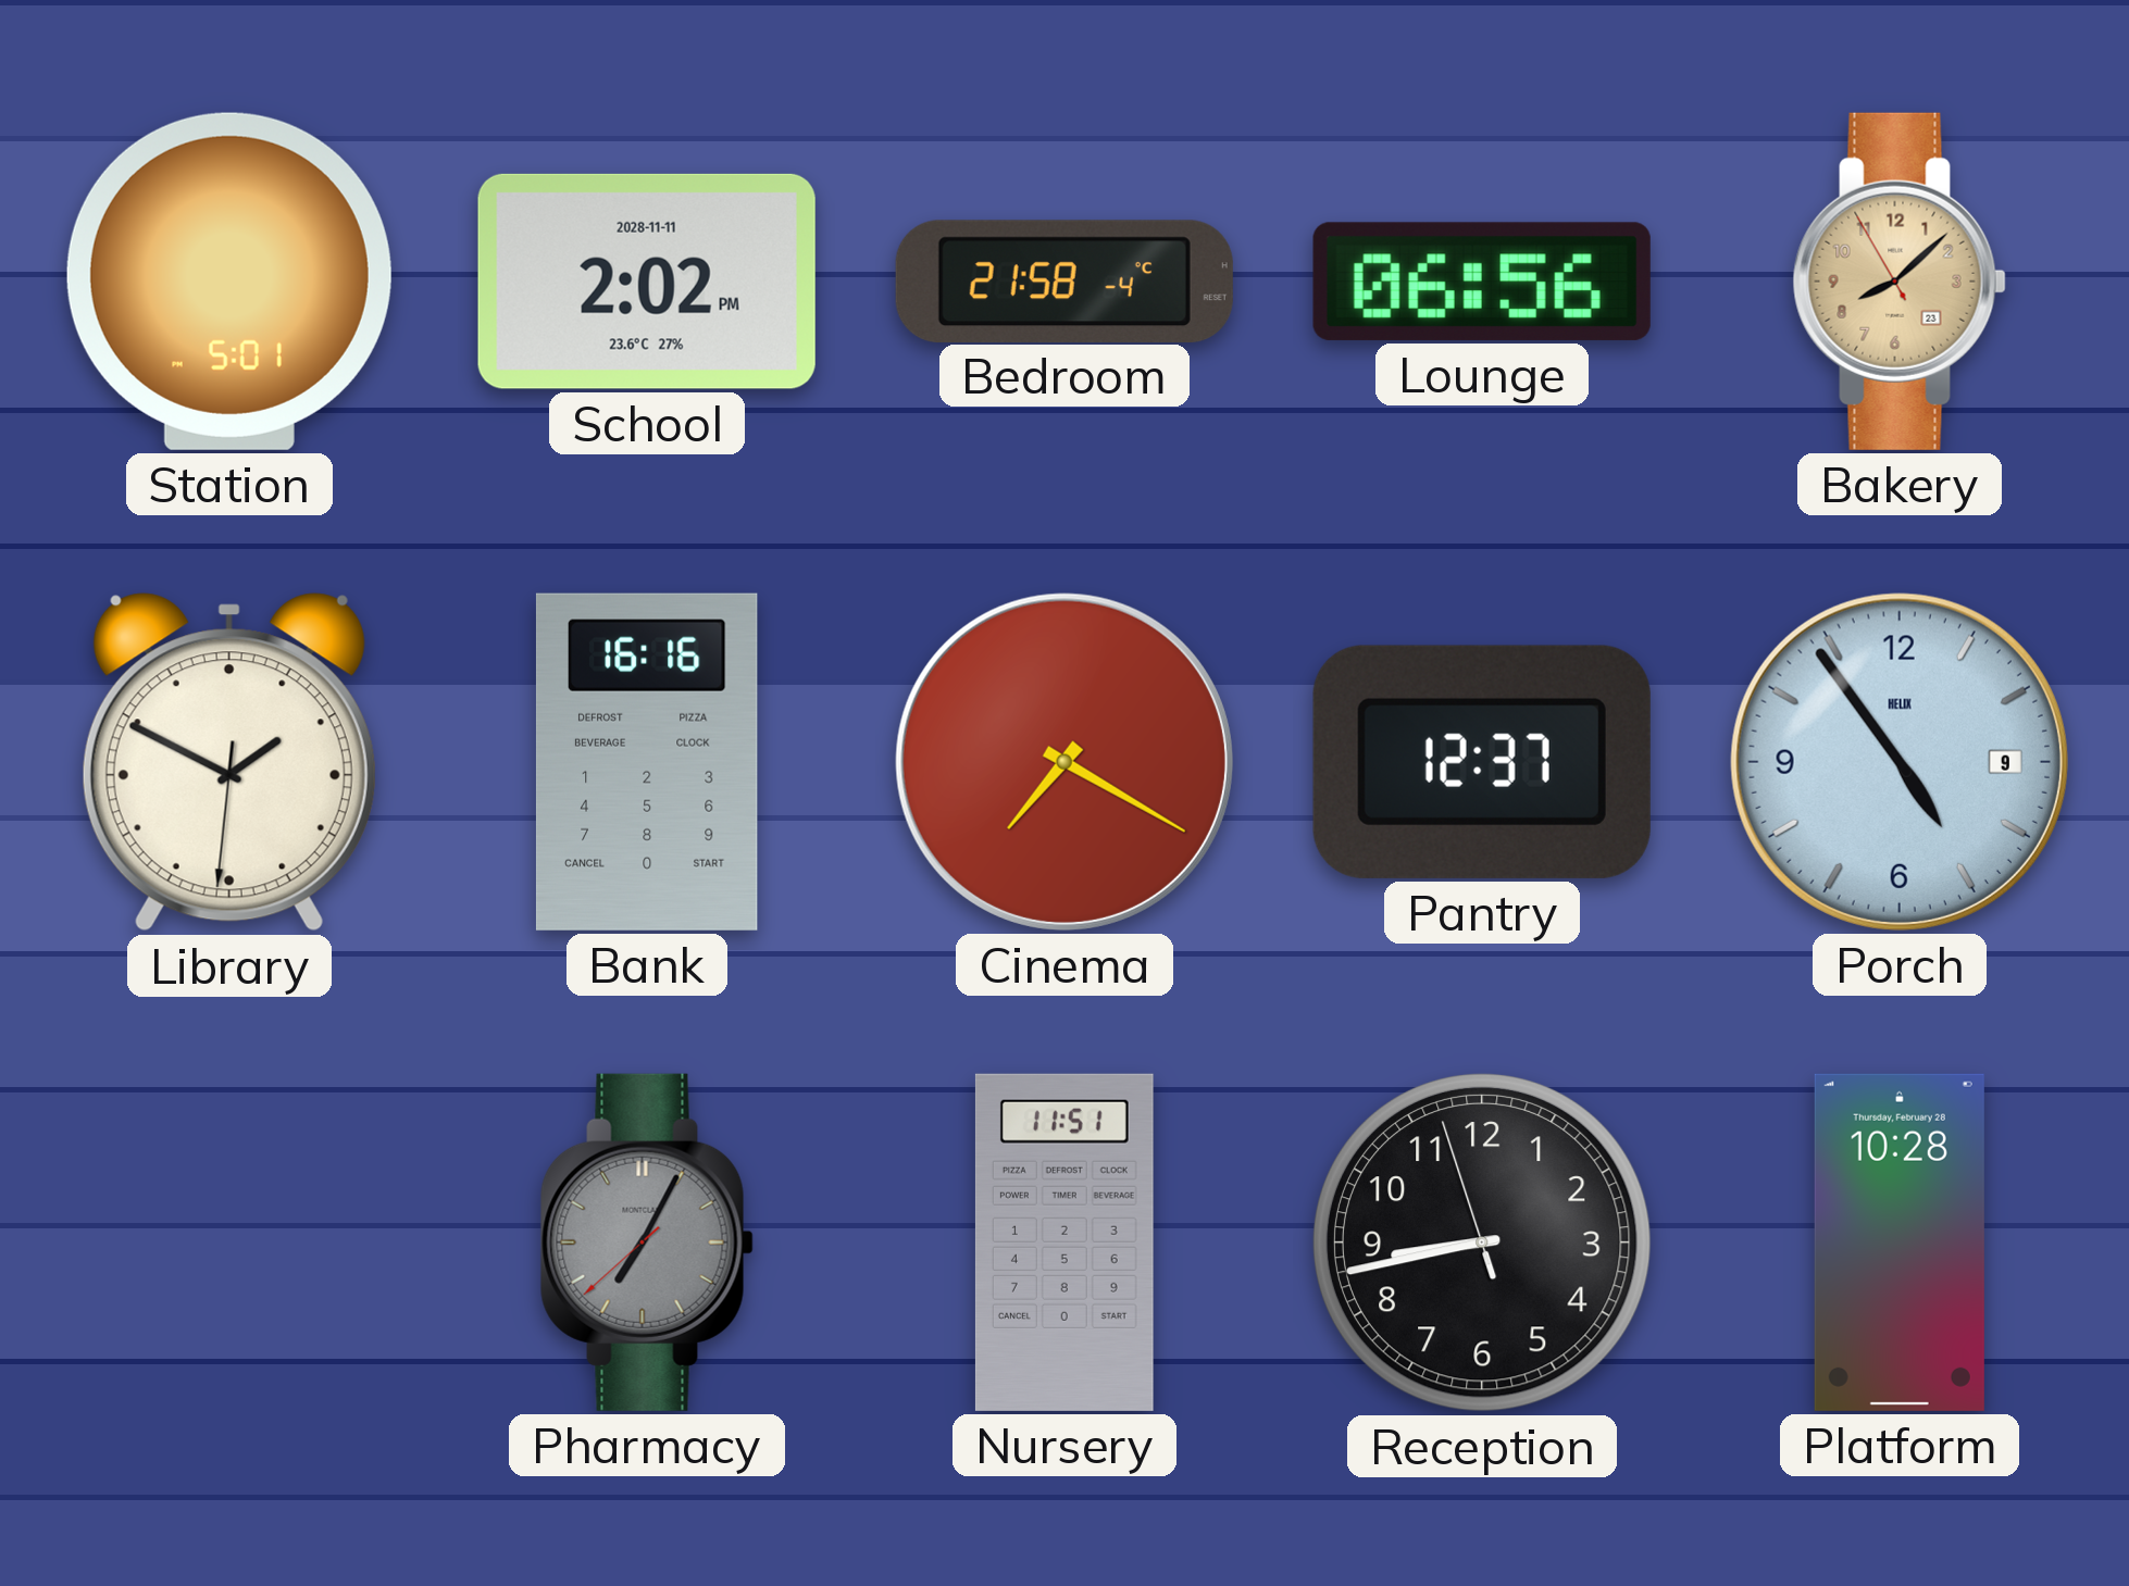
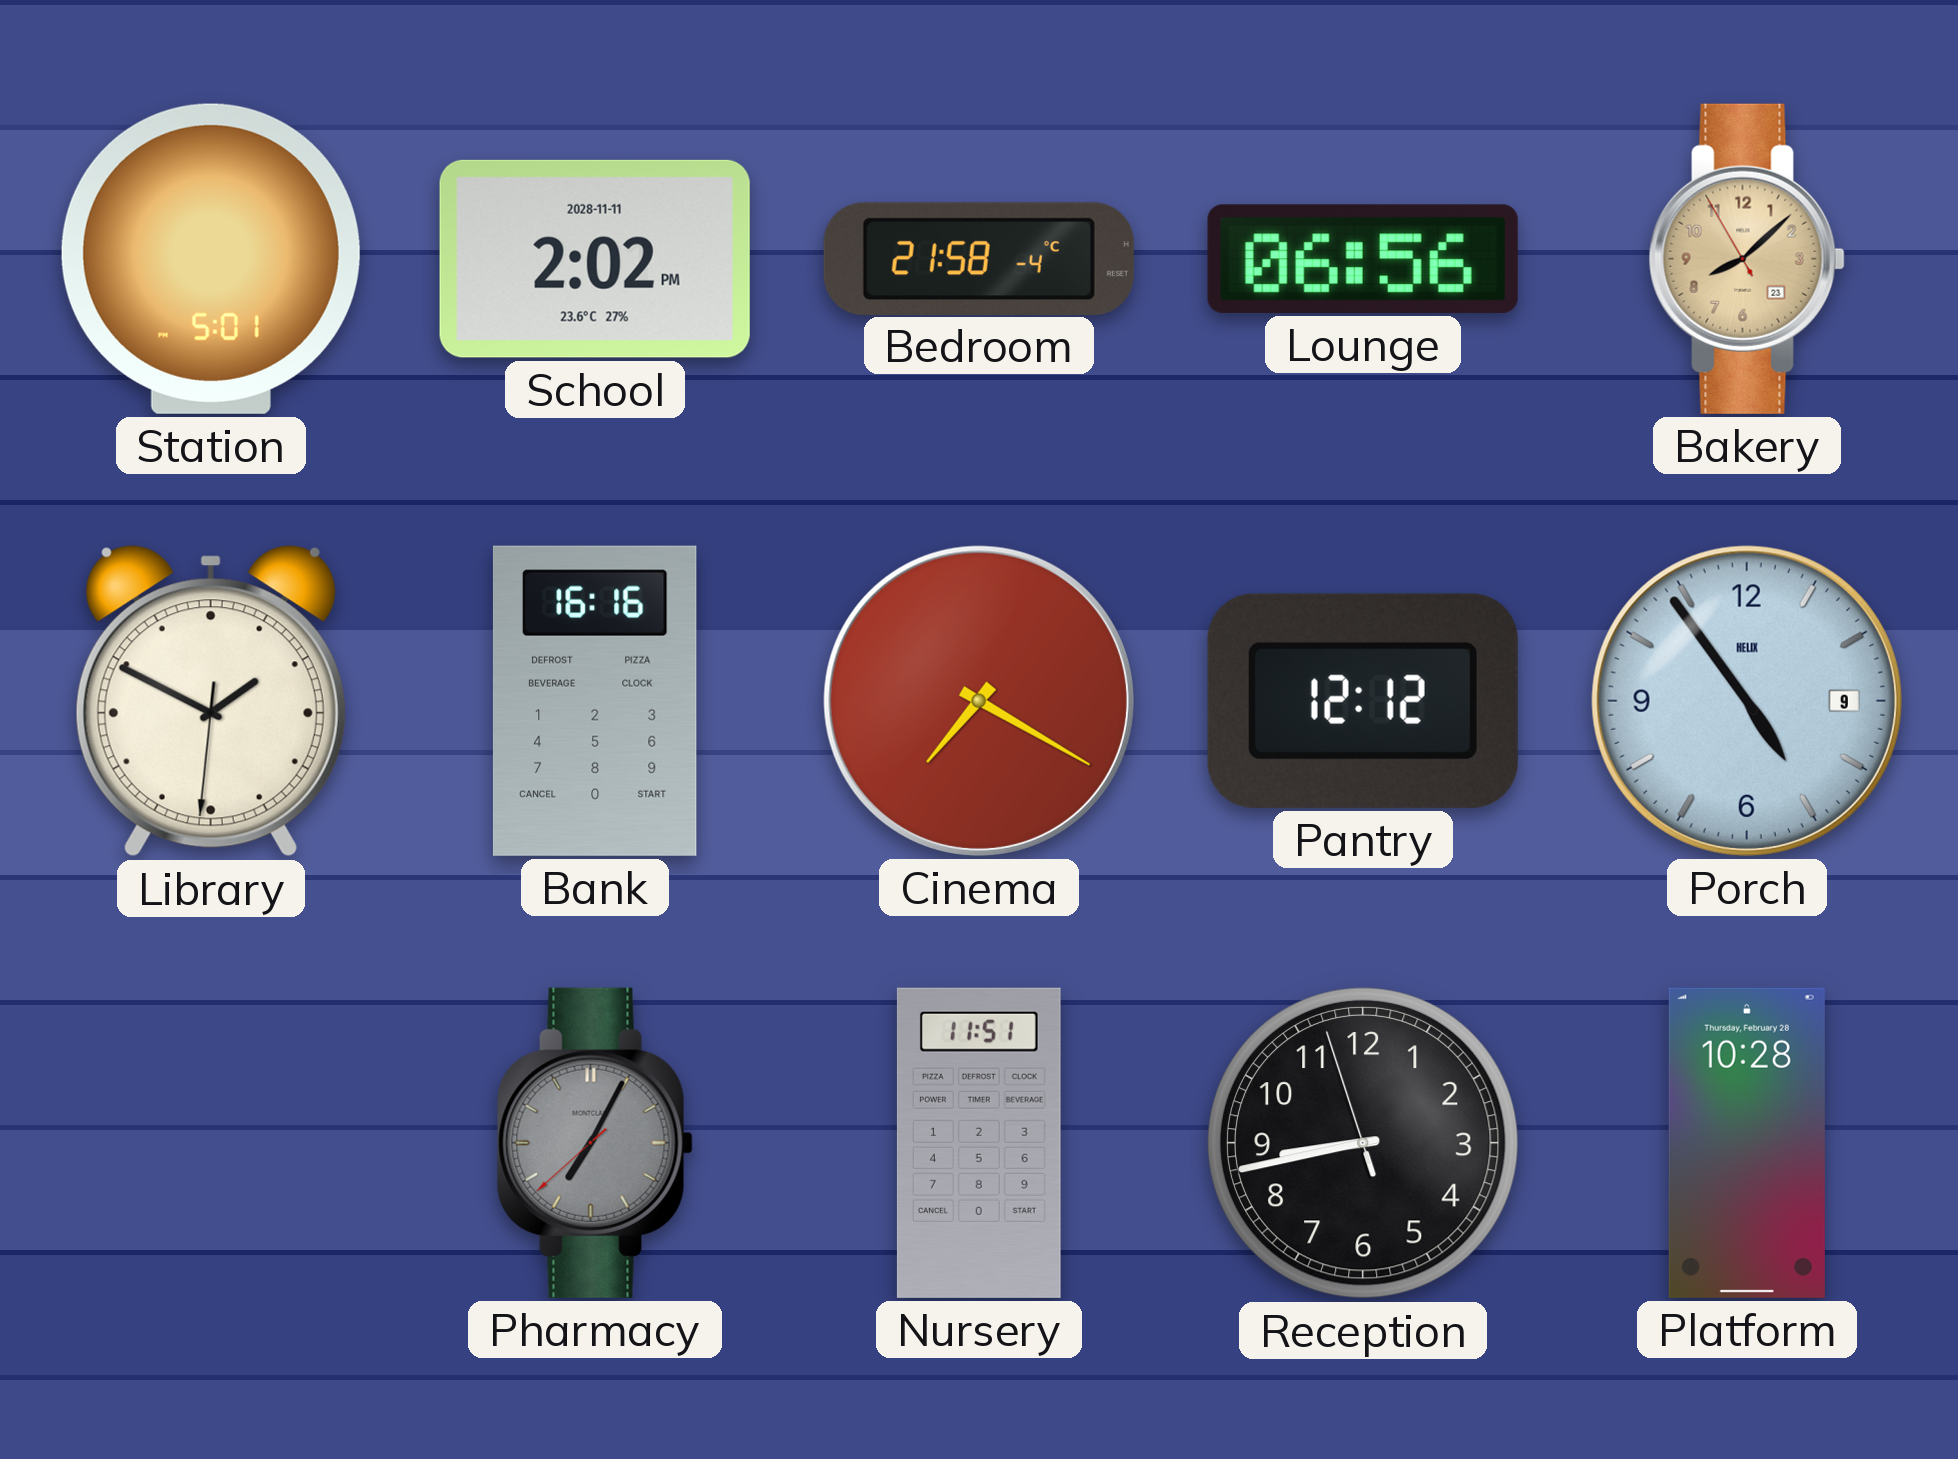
Pantry: 12:37 -> 12:12 (1363, 701)
